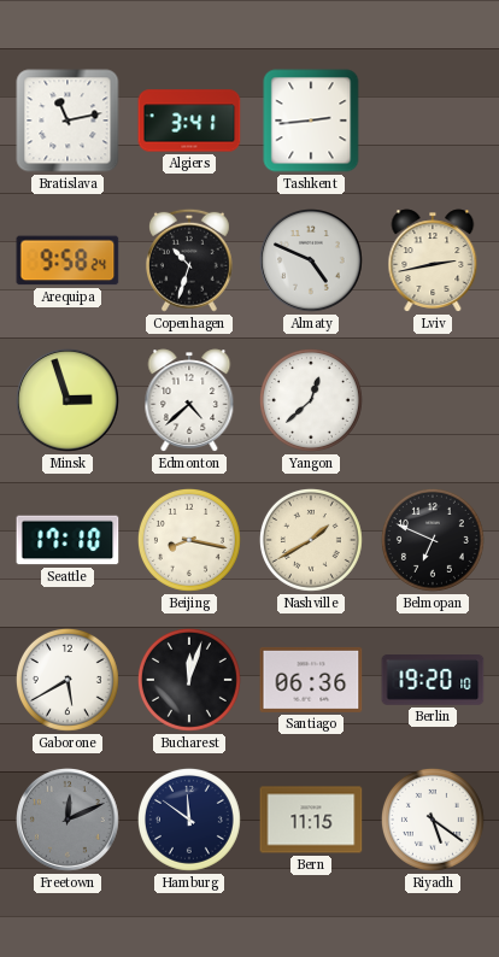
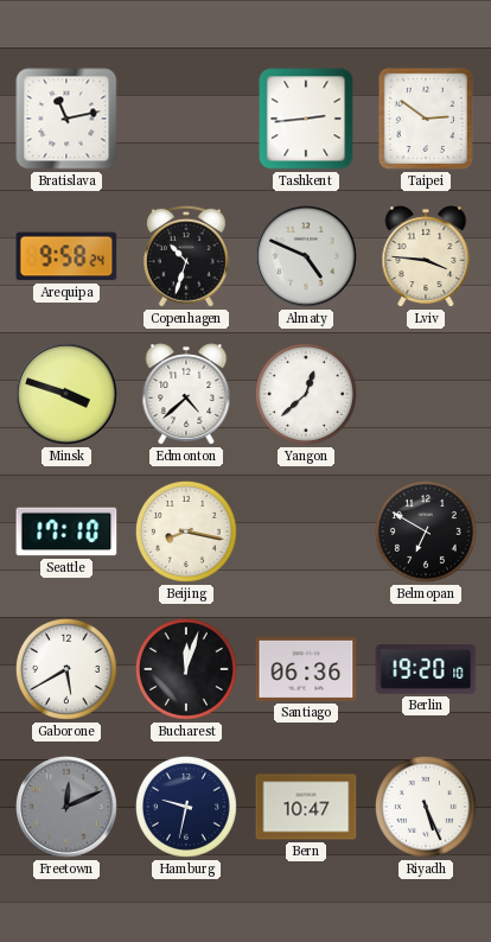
Algiers: 3:41 -> none (189, 121)
Taipei: none -> 2:51 (426, 119)
Lviv: 2:43 -> 3:46 (426, 256)
Minsk: 2:57 -> 3:48 (68, 395)
Nashville: 1:40 -> none (311, 540)
Belmopan: 6:49 -> 6:50 (426, 532)
Hamburg: 11:51 -> 9:32 (186, 807)
Bern: 11:15 -> 10:47 (306, 807)
Riyadh: 5:21 -> 5:26 (426, 807)
